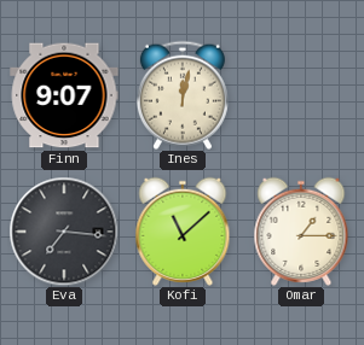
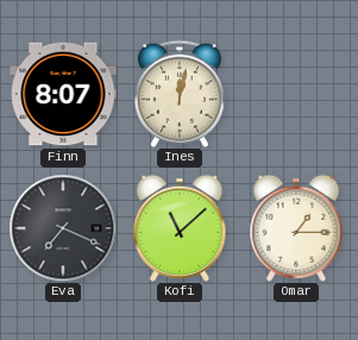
Finn: 9:07 -> 8:07 (63, 94)
Eva: 7:16 -> 7:19 (63, 228)
